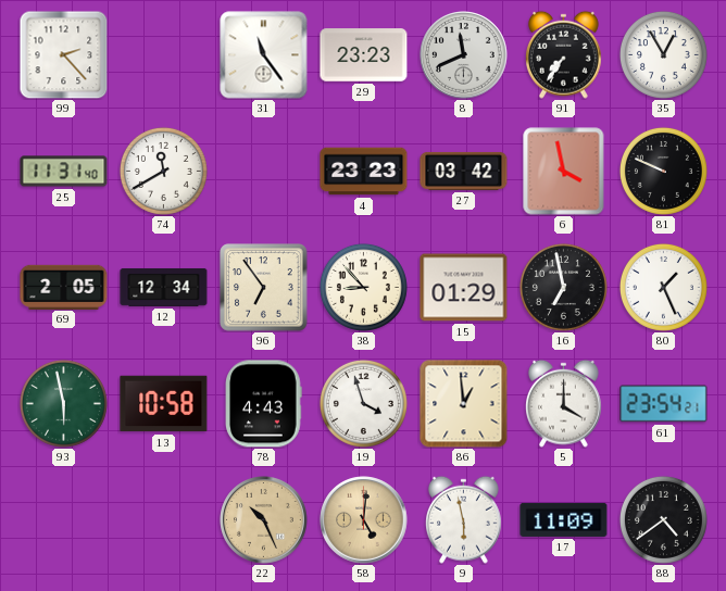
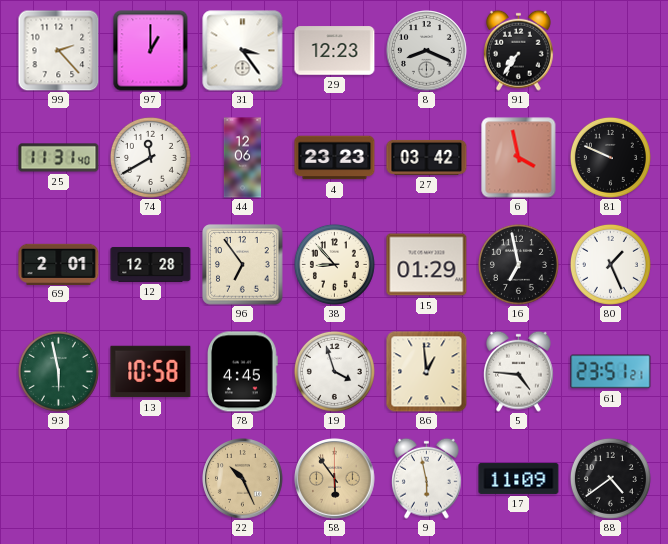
97: none -> 1:00 (151, 51)
31: 11:24 -> 3:24 (243, 51)
29: 23:23 -> 12:23 (335, 51)
8: 11:41 -> 8:19 (427, 51)
35: 12:55 -> none (663, 54)
44: none -> 12:06 (242, 158)
69: 2:05 -> 2:01 (59, 264)
12: 12:34 -> 12:28 (151, 264)
78: 4:43 -> 4:45 (243, 372)
5: 4:00 -> 4:46 (519, 371)
61: 23:54 -> 23:51 (611, 372)
58: 5:01 -> 5:54 (335, 479)
